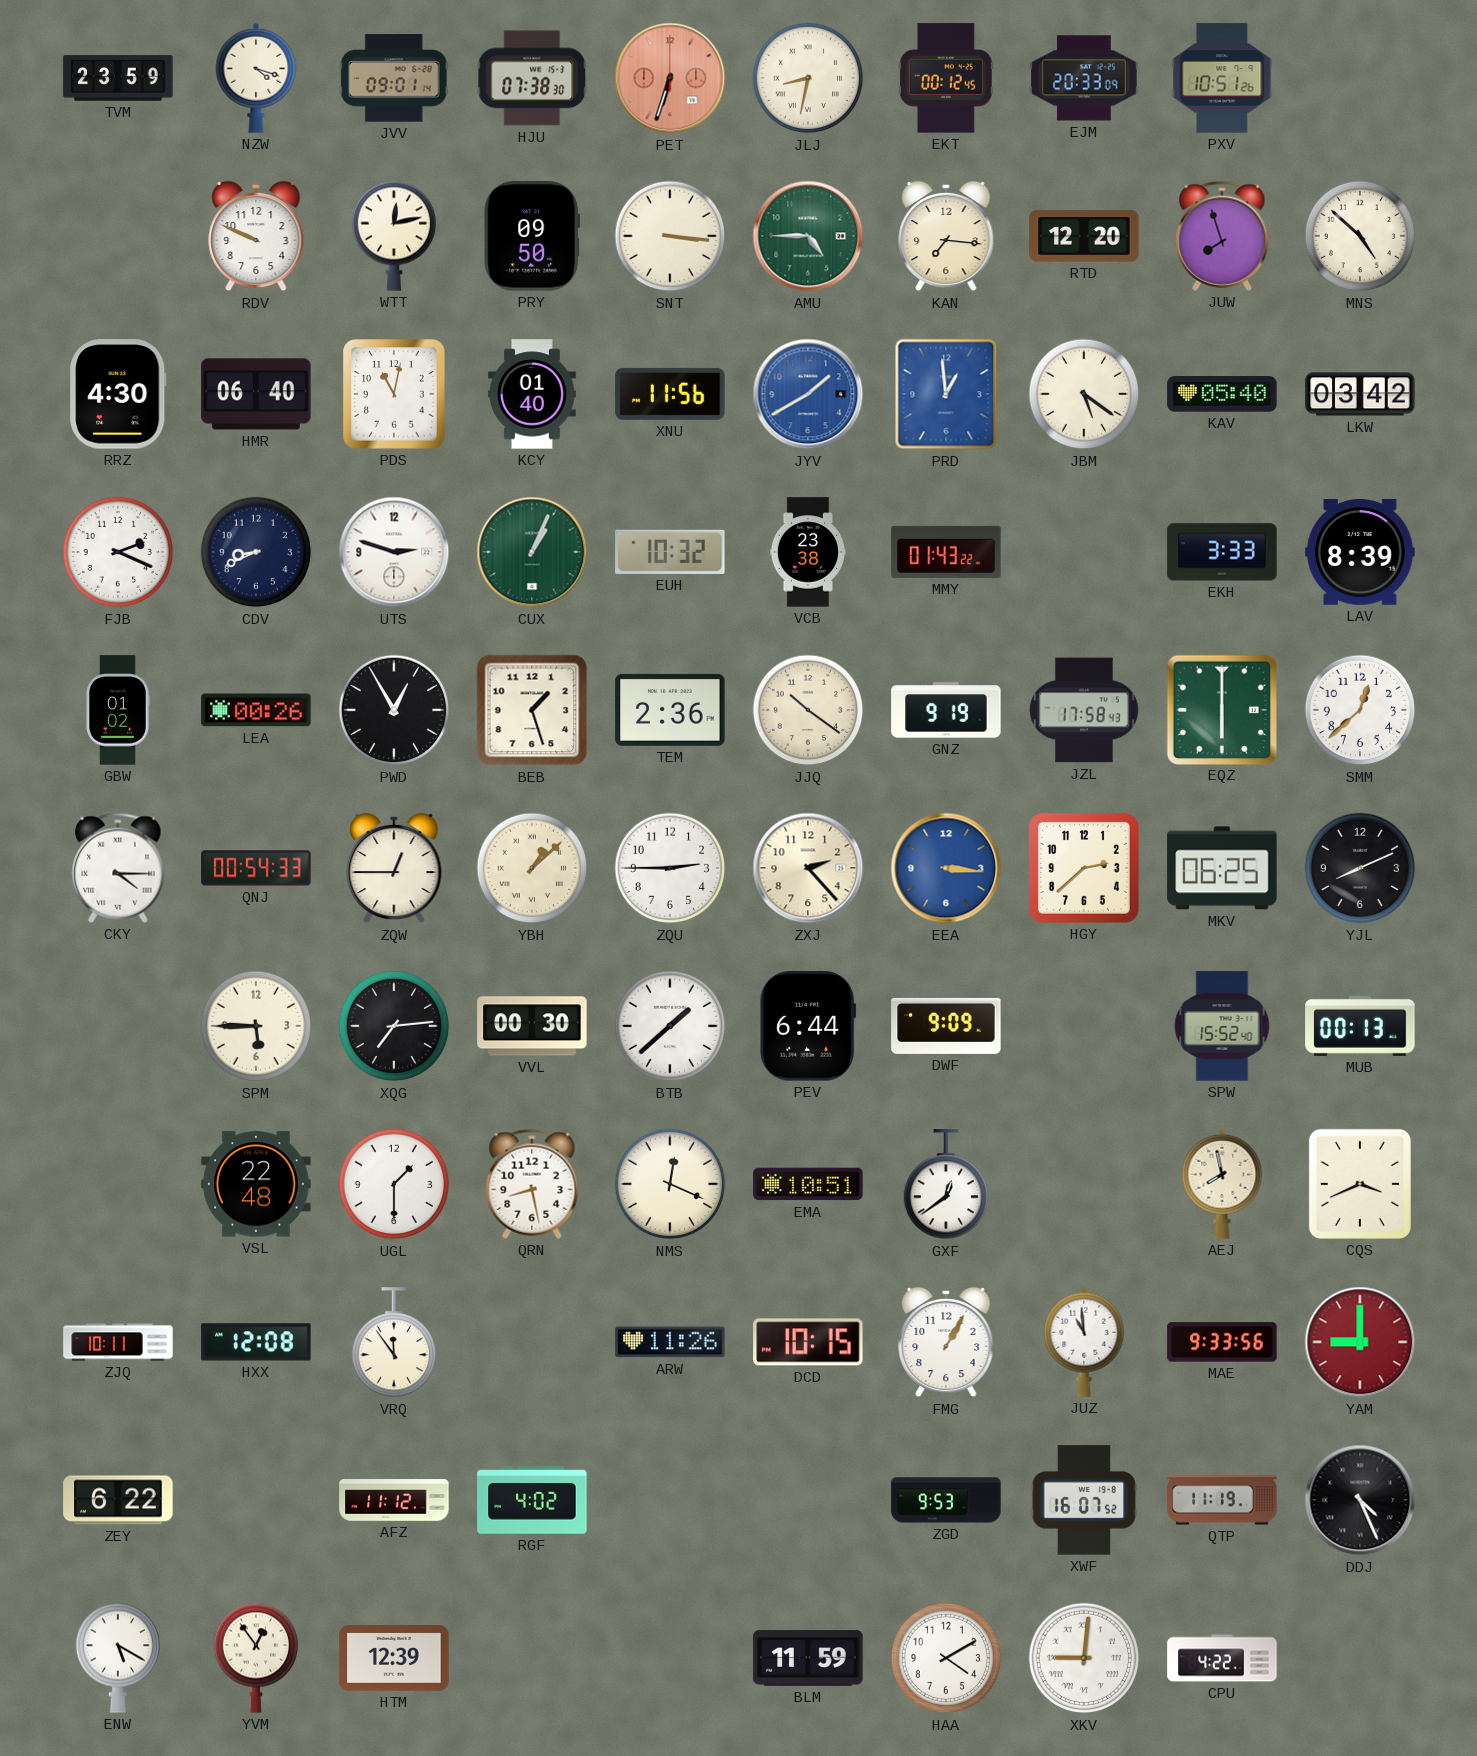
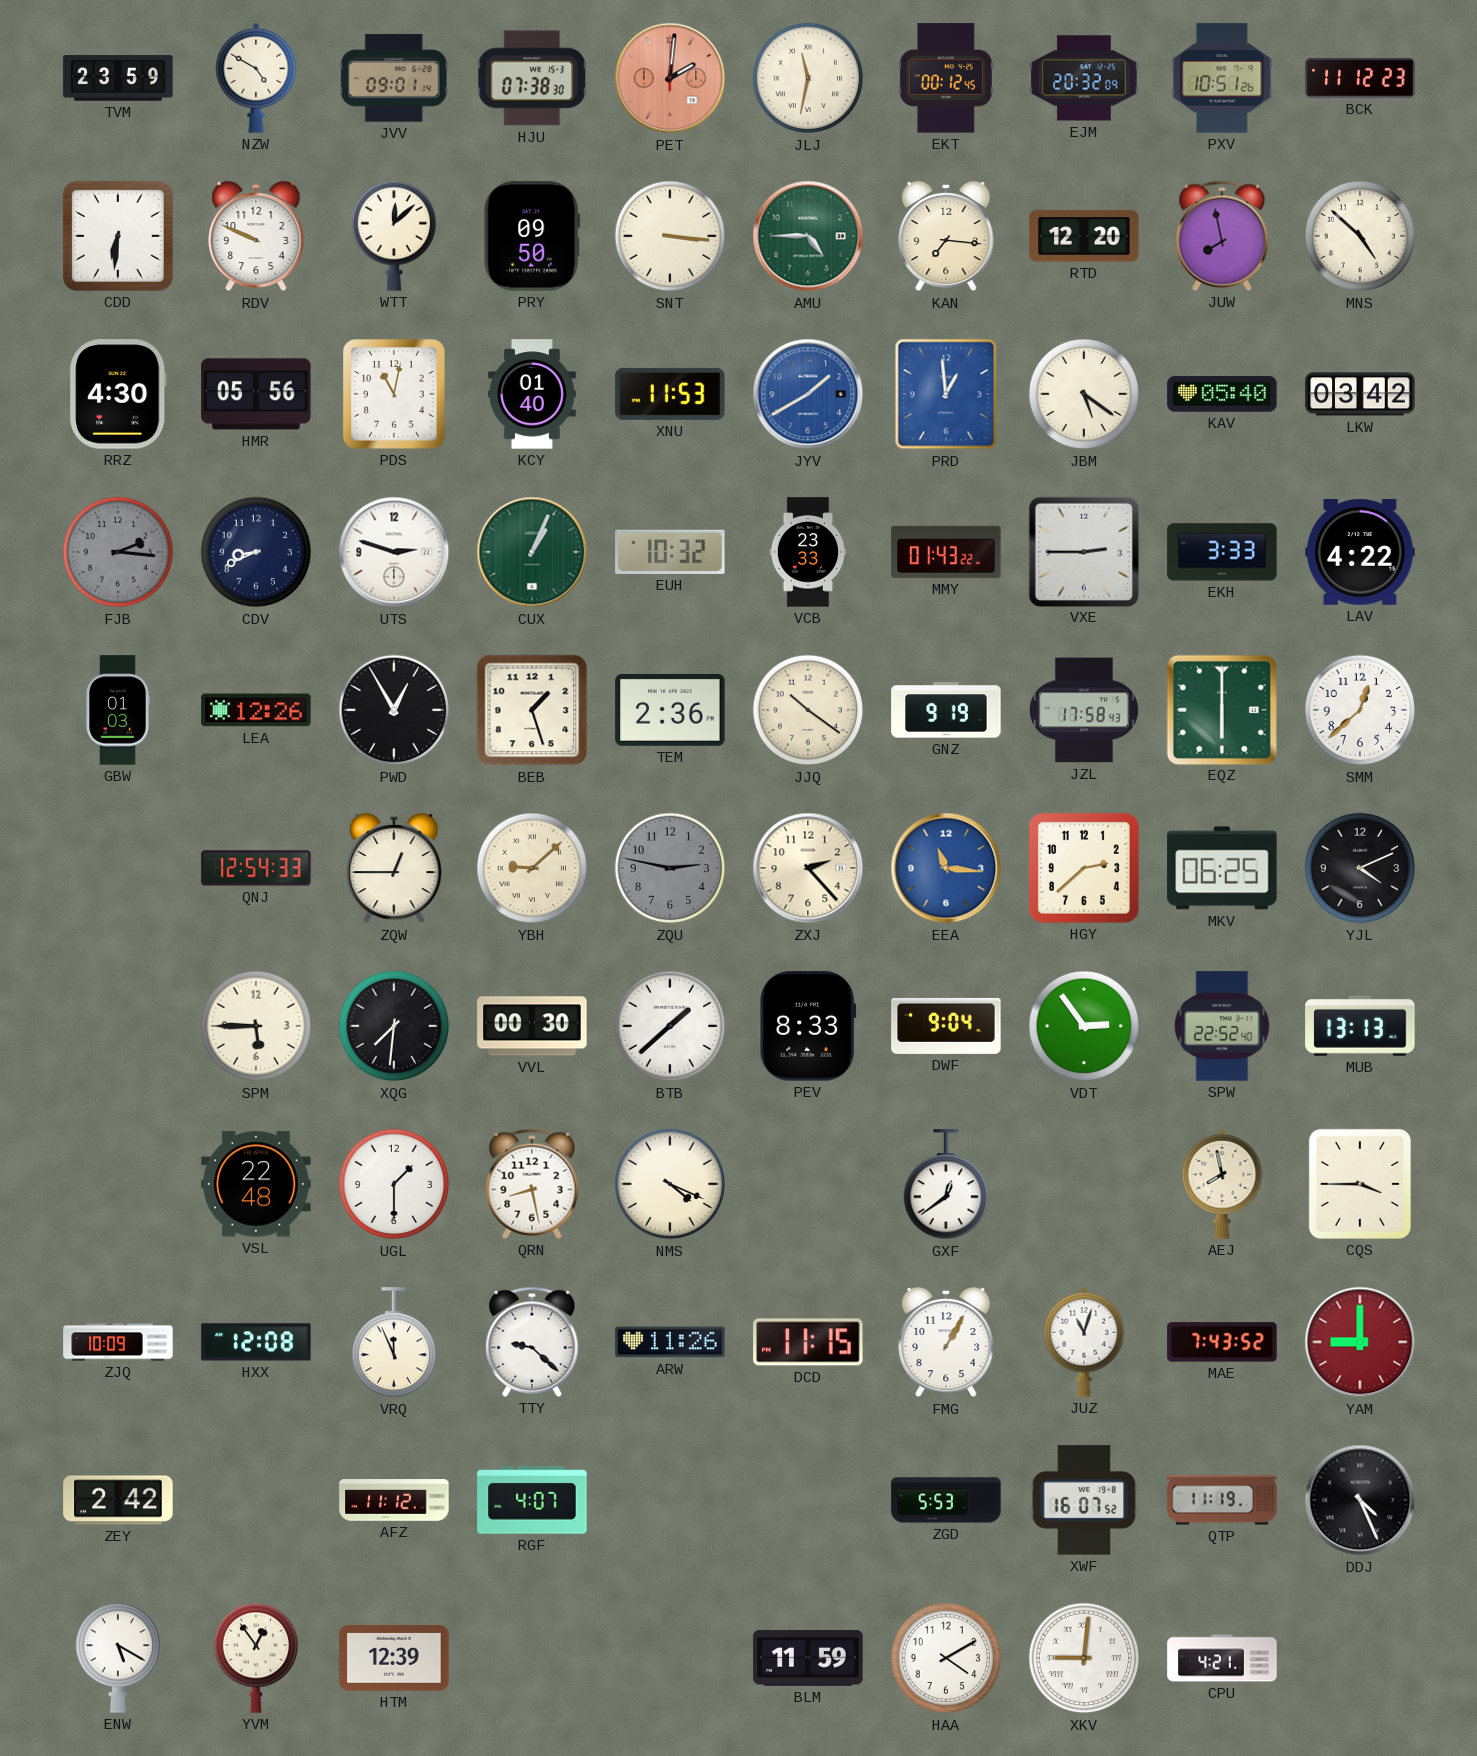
NZW: 4:18 -> 4:50 (256, 78)
PET: 6:33 -> 2:01 (670, 78)
JLJ: 8:32 -> 11:32 (808, 78)
EJM: 20:33 -> 20:32 (1084, 78)
BCK: none -> 11:12 (1360, 78)
CDD: none -> 6:31 (118, 236)
WTT: 12:13 -> 12:08 (393, 236)
JUW: 7:57 -> 7:58 (1222, 236)
HMR: 06:40 -> 05:56 (256, 394)
XNU: 11:56 -> 11:53 (670, 394)
FJB: 2:19 -> 2:16 (118, 552)
FJB dial: white -> grey (118, 552)
VCB: 23:38 -> 23:33 (807, 552)
VXE: none -> 2:45 (1083, 551)
LAV: 8:39 -> 4:22 (1360, 553)
GBW: 01:02 -> 01:03 (118, 710)
LEA: 00:26 -> 12:26 (256, 710)
CKY: 4:15 -> none (118, 868)
QNJ: 00:54 -> 12:54 (256, 868)
YBH: 1:08 -> 9:08 (532, 868)
ZQU: 2:45 -> 2:47 (670, 868)
ZQU dial: white -> grey (670, 868)
EEA: 3:16 -> 11:16 (946, 868)
YJL: 8:11 -> 4:11 (1360, 868)
XQG: 7:14 -> 7:31 (394, 1026)
PEV: 6:44 -> 8:33 (808, 1026)
DWF: 9:09 -> 9:04 (946, 1026)
VDT: none -> 2:54 (1084, 1026)
SPW: 15:52 -> 22:52 (1222, 1026)
MUB: 00:13 -> 13:13 (1360, 1026)
NMS: 12:19 -> 4:19 (670, 1184)
EMA: 10:51 -> none (808, 1184)
CQS: 3:41 -> 3:45 (1360, 1184)
ZJQ: 10:11 -> 10:09 (118, 1342)
VRQ: 11:54 -> 11:56 (393, 1343)
TTY: none -> 9:22 (532, 1342)
DCD: 10:15 -> 11:15 (808, 1342)
JUZ: 10:59 -> 11:03 (1084, 1342)
MAE: 9:33 -> 7:43 (1222, 1342)
ZEY: 6:22 -> 2:42 (118, 1500)
RGF: 4:02 -> 4:07 (532, 1500)
ZGD: 9:53 -> 5:53 (946, 1500)
CPU: 4:22 -> 4:21 (1222, 1658)
